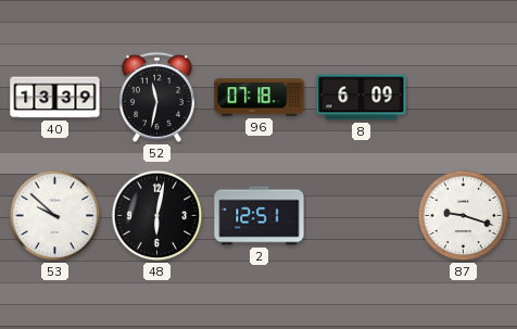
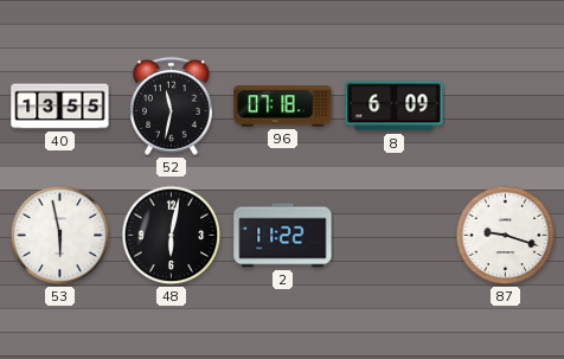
40: 13:39 -> 13:55 (60, 107)
53: 9:52 -> 5:58 (60, 236)
2: 12:51 -> 11:22 (283, 236)
